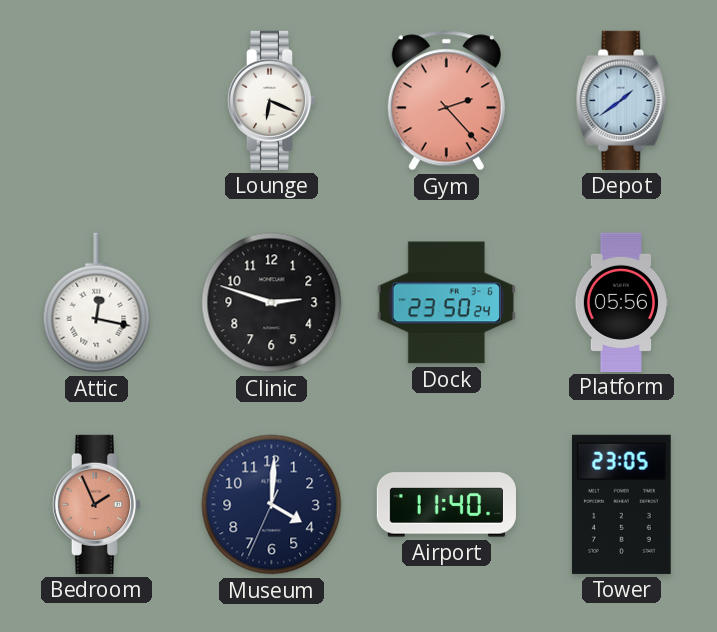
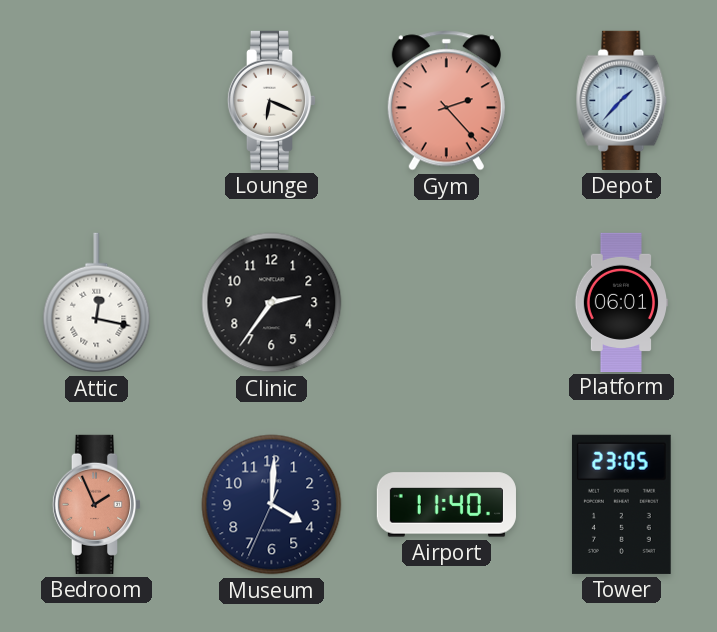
Depot: 1:39 -> 1:37 (622, 100)
Clinic: 2:48 -> 2:36 (272, 303)
Dock: 23:50 -> none (446, 303)
Platform: 05:56 -> 06:01 (621, 302)
